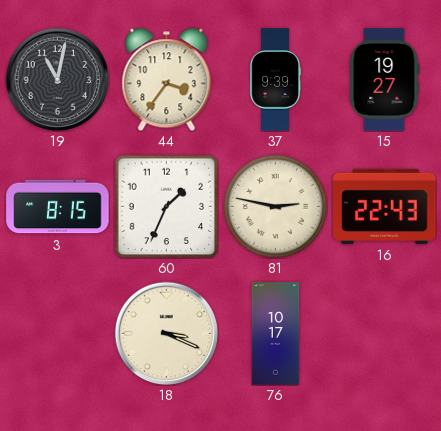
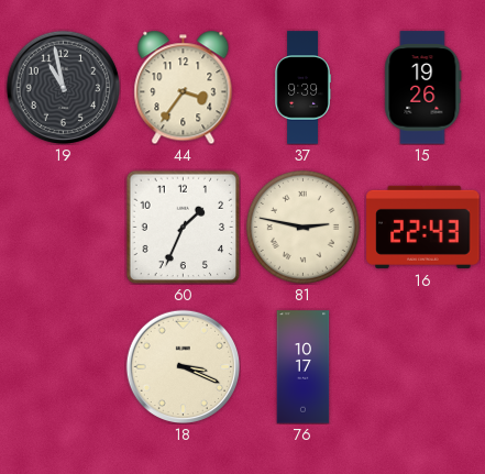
19: 11:02 -> 10:58 (63, 87)
15: 19:27 -> 19:26 (423, 88)
3: 8:15 -> none (58, 207)
